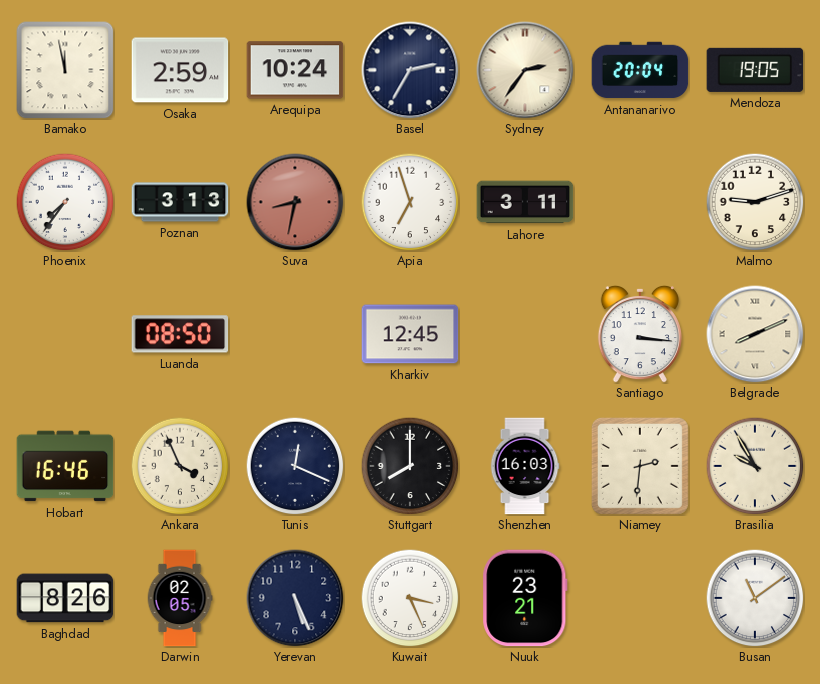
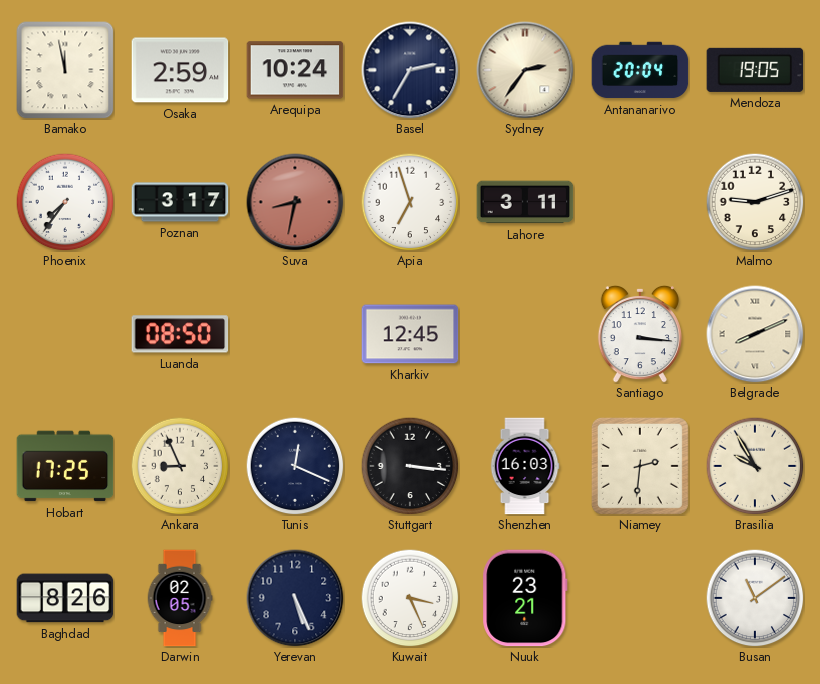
Poznan: 3:13 -> 3:17 (180, 202)
Hobart: 16:46 -> 17:25 (65, 466)
Ankara: 3:56 -> 8:56 (180, 466)
Stuttgart: 8:00 -> 3:16 (410, 466)
